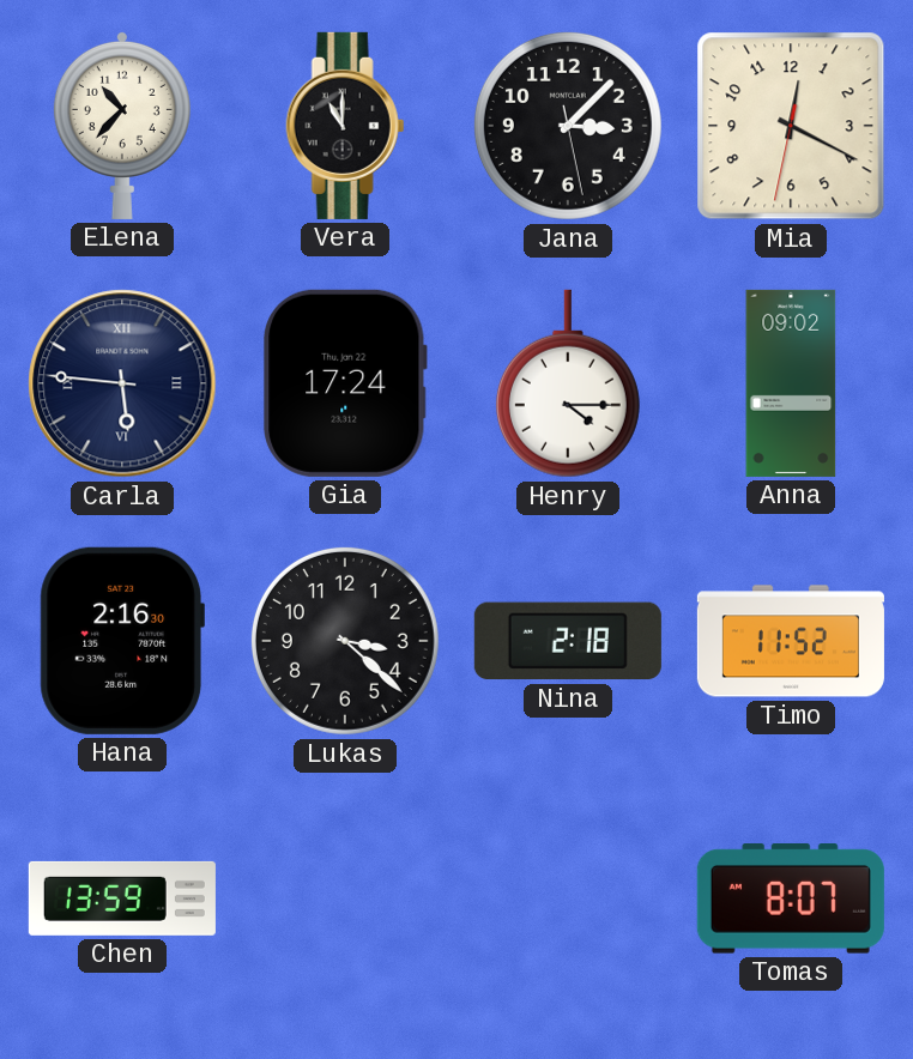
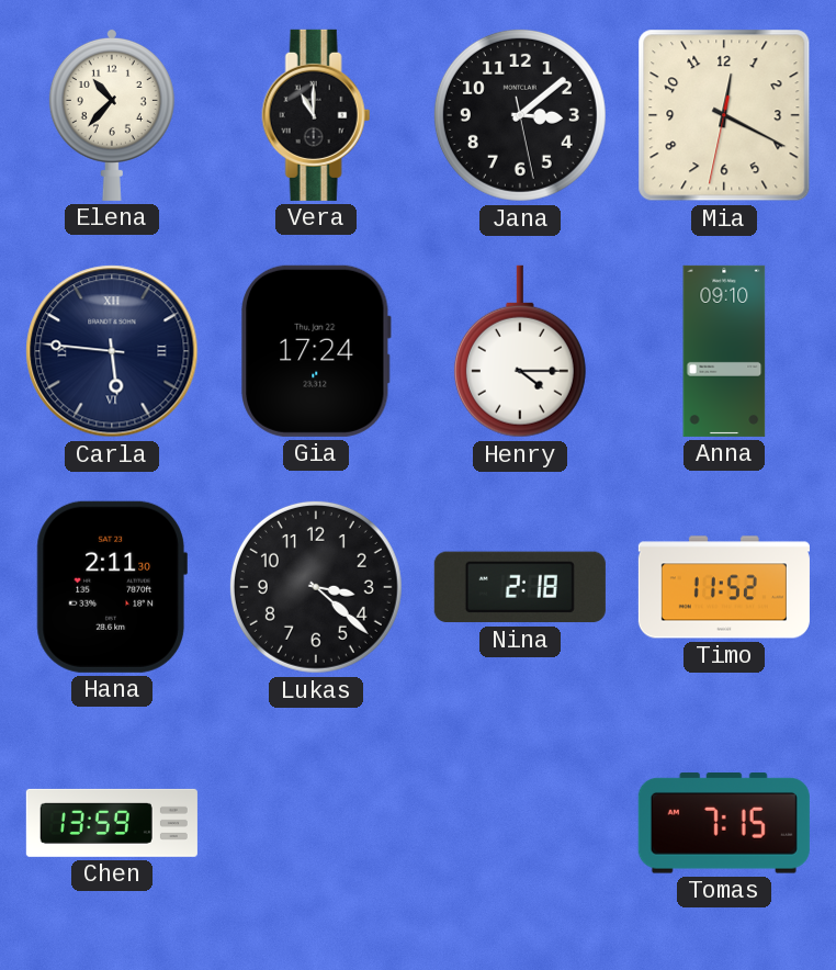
Jana: 3:07 -> 3:08 (520, 115)
Anna: 09:02 -> 09:10 (724, 351)
Hana: 2:16 -> 2:11 (112, 587)
Tomas: 8:07 -> 7:15 (724, 824)
